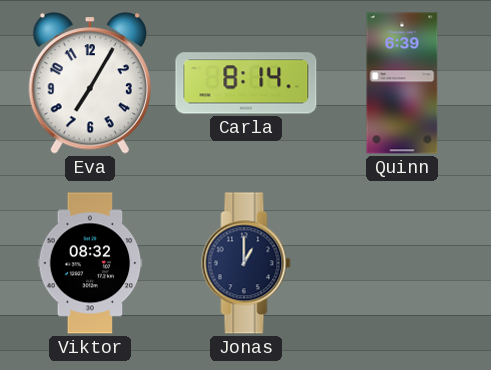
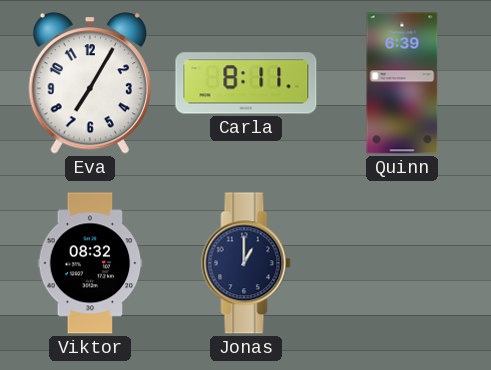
Carla: 8:14 -> 8:11 (246, 83)
